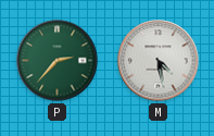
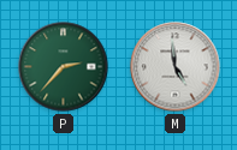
M: 4:28 -> 4:59 (176, 67)
